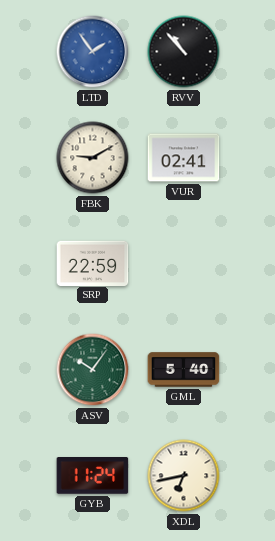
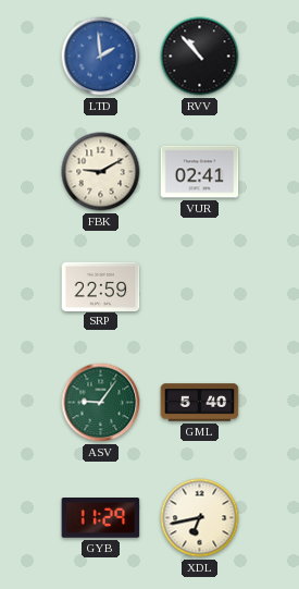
LTD: 1:54 -> 1:59 (101, 57)
ASV: 10:06 -> 9:06 (101, 403)
GYB: 11:24 -> 11:29 (101, 518)
